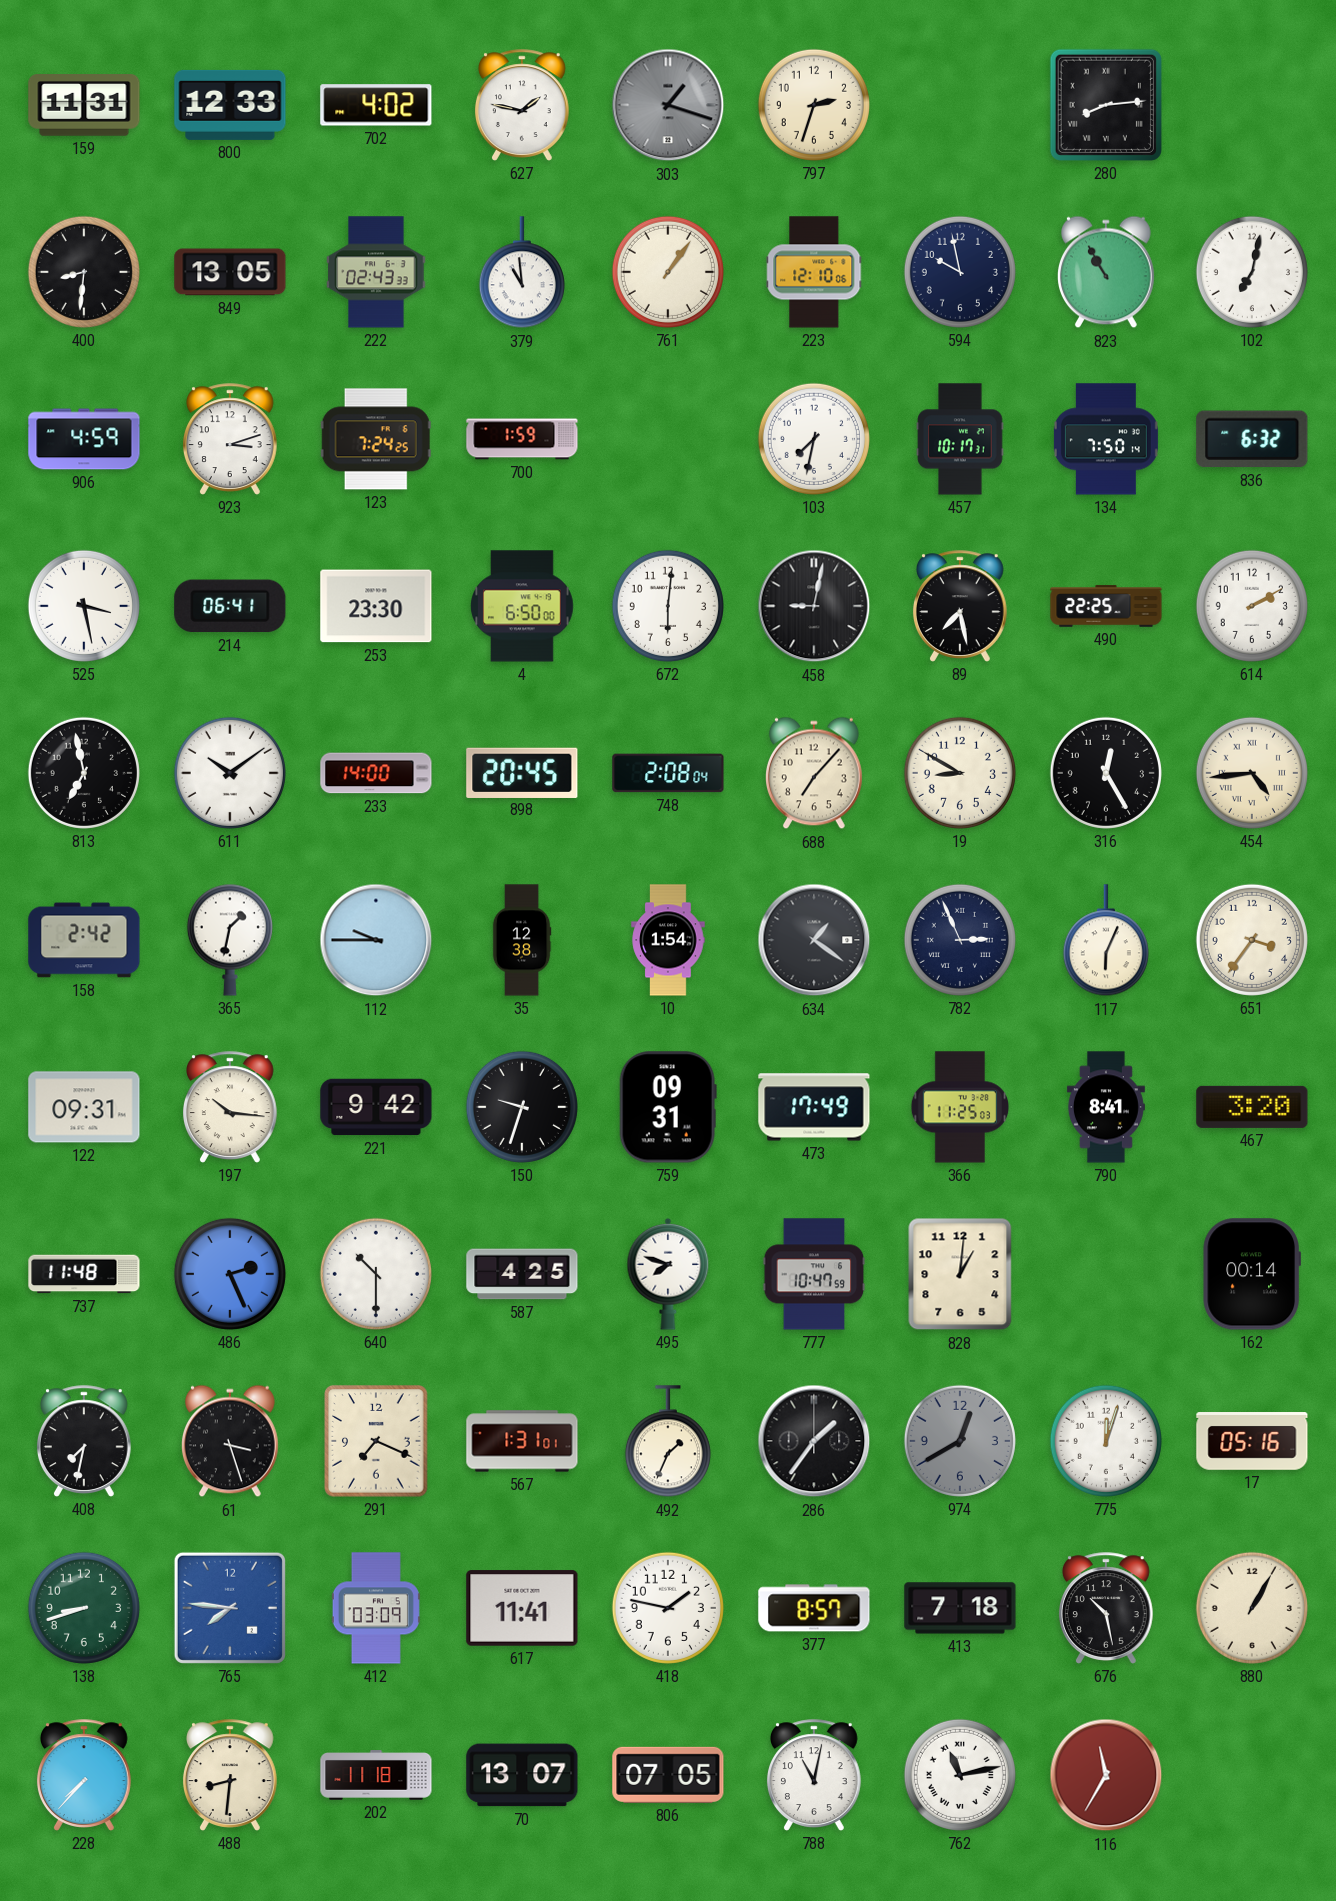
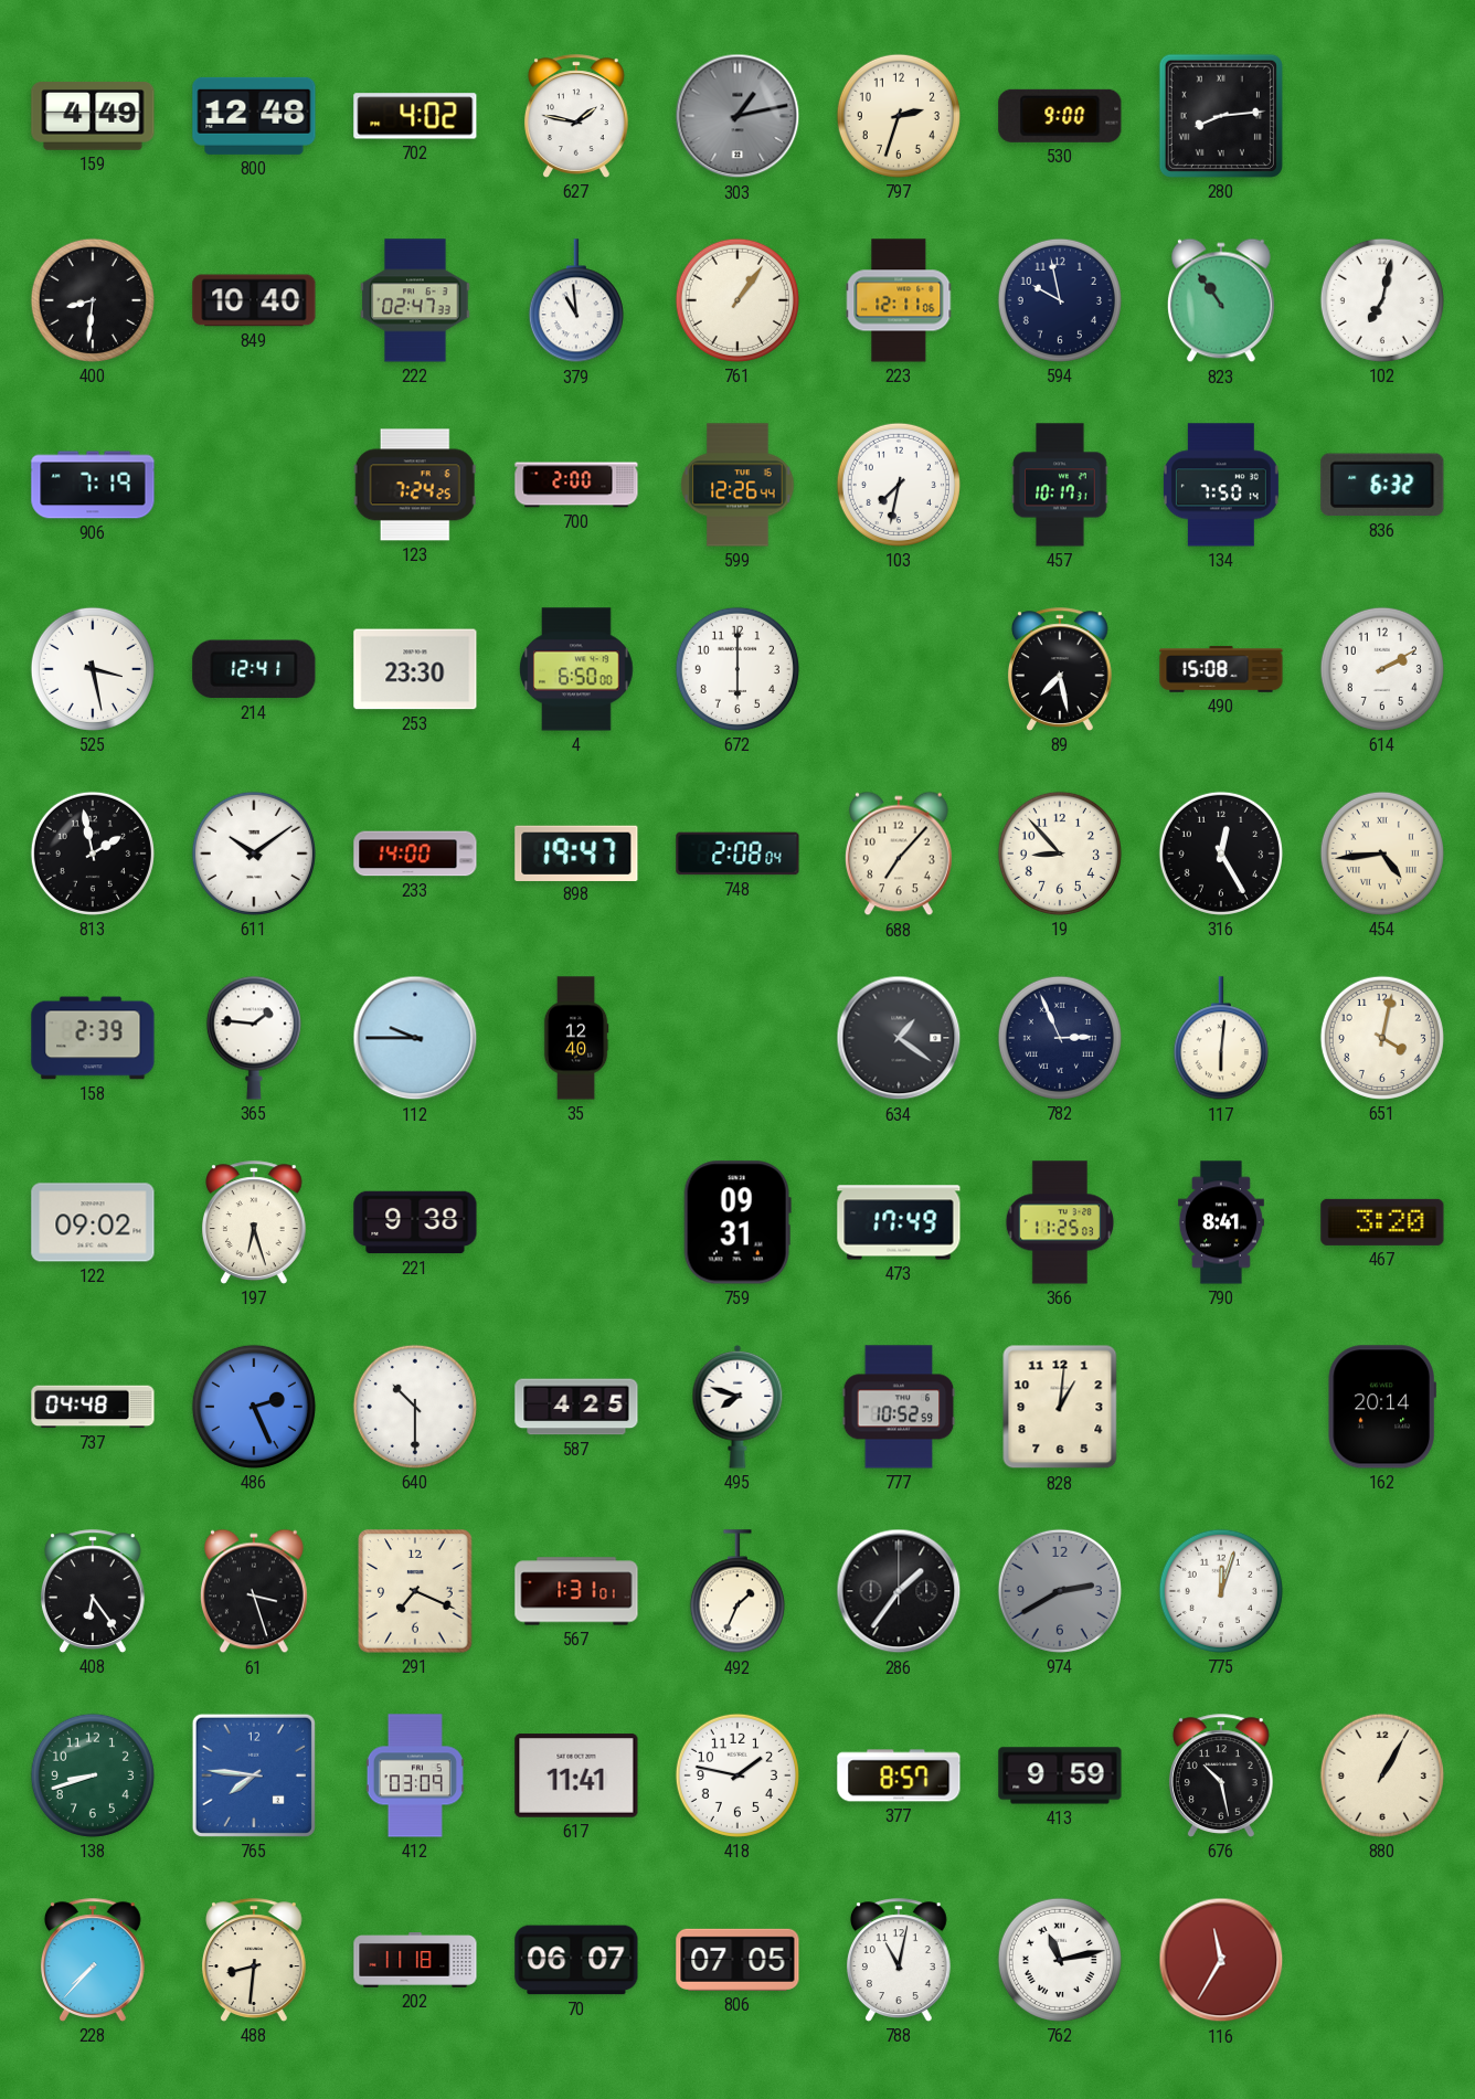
159: 11:31 -> 4:49 (93, 116)
800: 12:33 -> 12:48 (254, 116)
303: 1:18 -> 1:13 (737, 116)
530: none -> 9:00 (1060, 116)
849: 13:05 -> 10:40 (254, 300)
222: 02:43 -> 02:47 (415, 300)
223: 12:10 -> 12:11 (899, 300)
823: 10:55 -> 10:54 (1221, 300)
906: 4:59 -> 7:19 (93, 485)
923: 3:12 -> none (230, 439)
700: 1:59 -> 2:00 (576, 485)
599: none -> 12:26 (737, 485)
214: 06:41 -> 12:41 (254, 669)
672: 6:01 -> 6:00 (737, 669)
458: 9:02 -> none (814, 606)
490: 22:25 -> 15:08 (1221, 669)
813: 6:58 -> 1:58 (93, 854)
898: 20:45 -> 19:47 (576, 852)
19: 8:50 -> 8:53 (1060, 854)
158: 2:42 -> 2:39 (93, 1038)
365: 1:32 -> 1:46 (254, 1038)
35: 12:38 -> 12:40 (576, 1038)
10: 1:54 -> none (668, 940)
117: 6:04 -> 6:01 (1221, 1039)
651: 3:36 -> 4:02 (1382, 1038)
122: 09:31 -> 09:02 (93, 1222)
197: 10:16 -> 6:27 (254, 1222)
221: 9:42 -> 9:38 (415, 1222)
150: 9:33 -> none (522, 1107)
737: 11:48 -> 04:48 (93, 1407)
777: 10:47 -> 10:52 (899, 1407)
162: 00:14 -> 20:14 (1381, 1407)
408: 7:32 -> 6:24 (93, 1591)
974: 12:40 -> 2:40 (1060, 1591)
17: 05:16 -> none (1252, 1441)
413: 7:18 -> 9:59 (1060, 1775)
70: 13:07 -> 06:07 (576, 1960)
